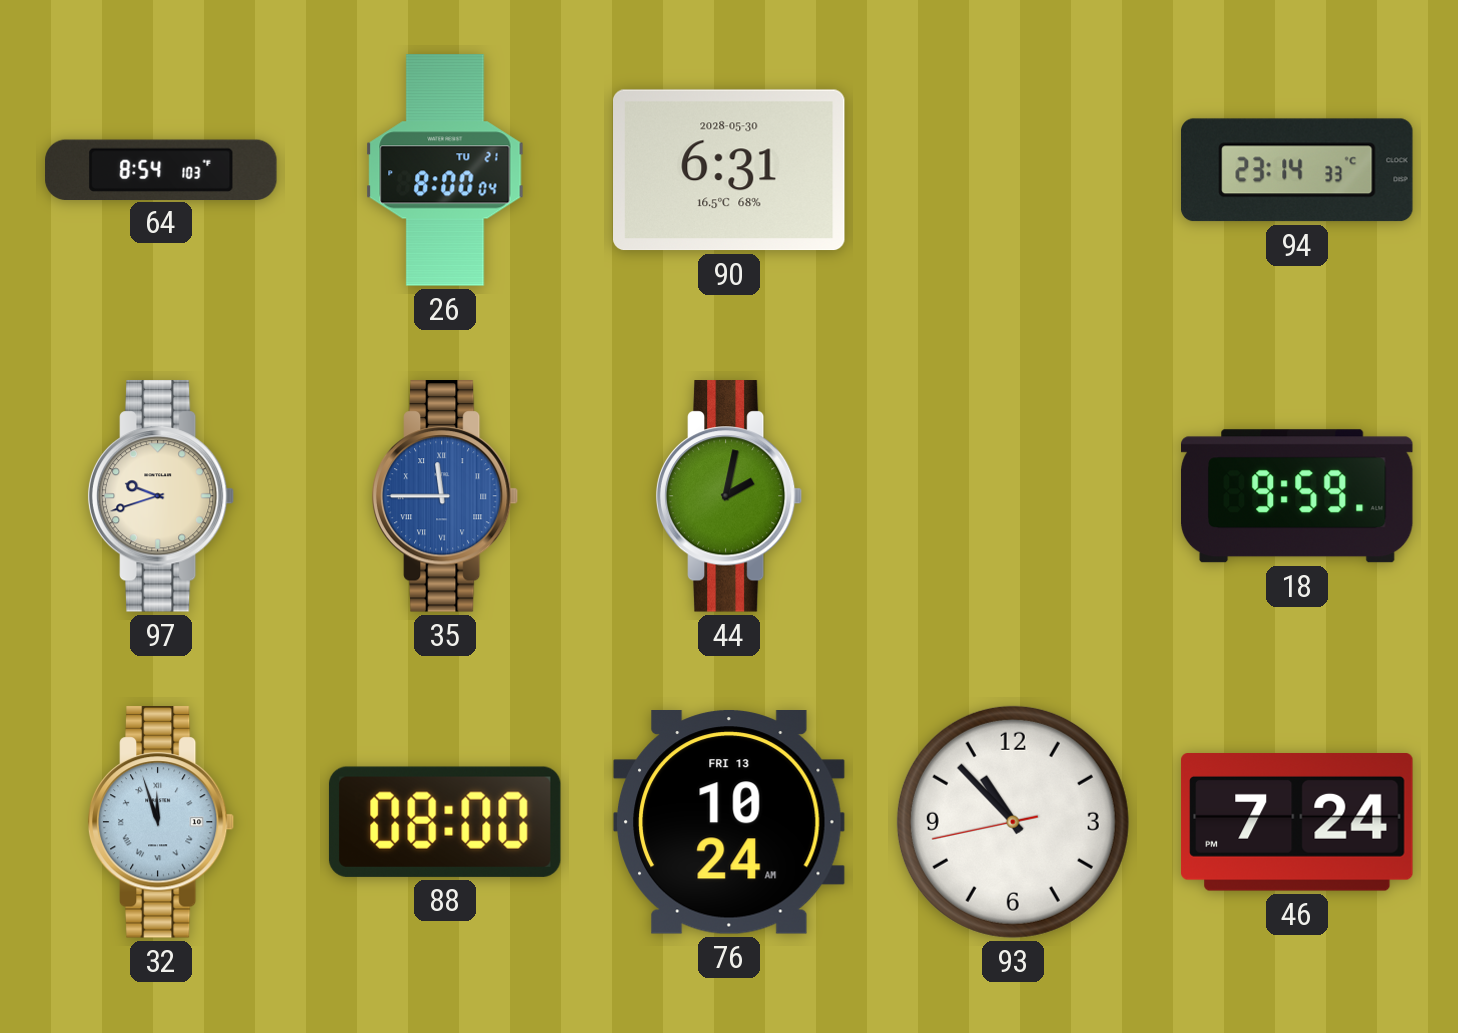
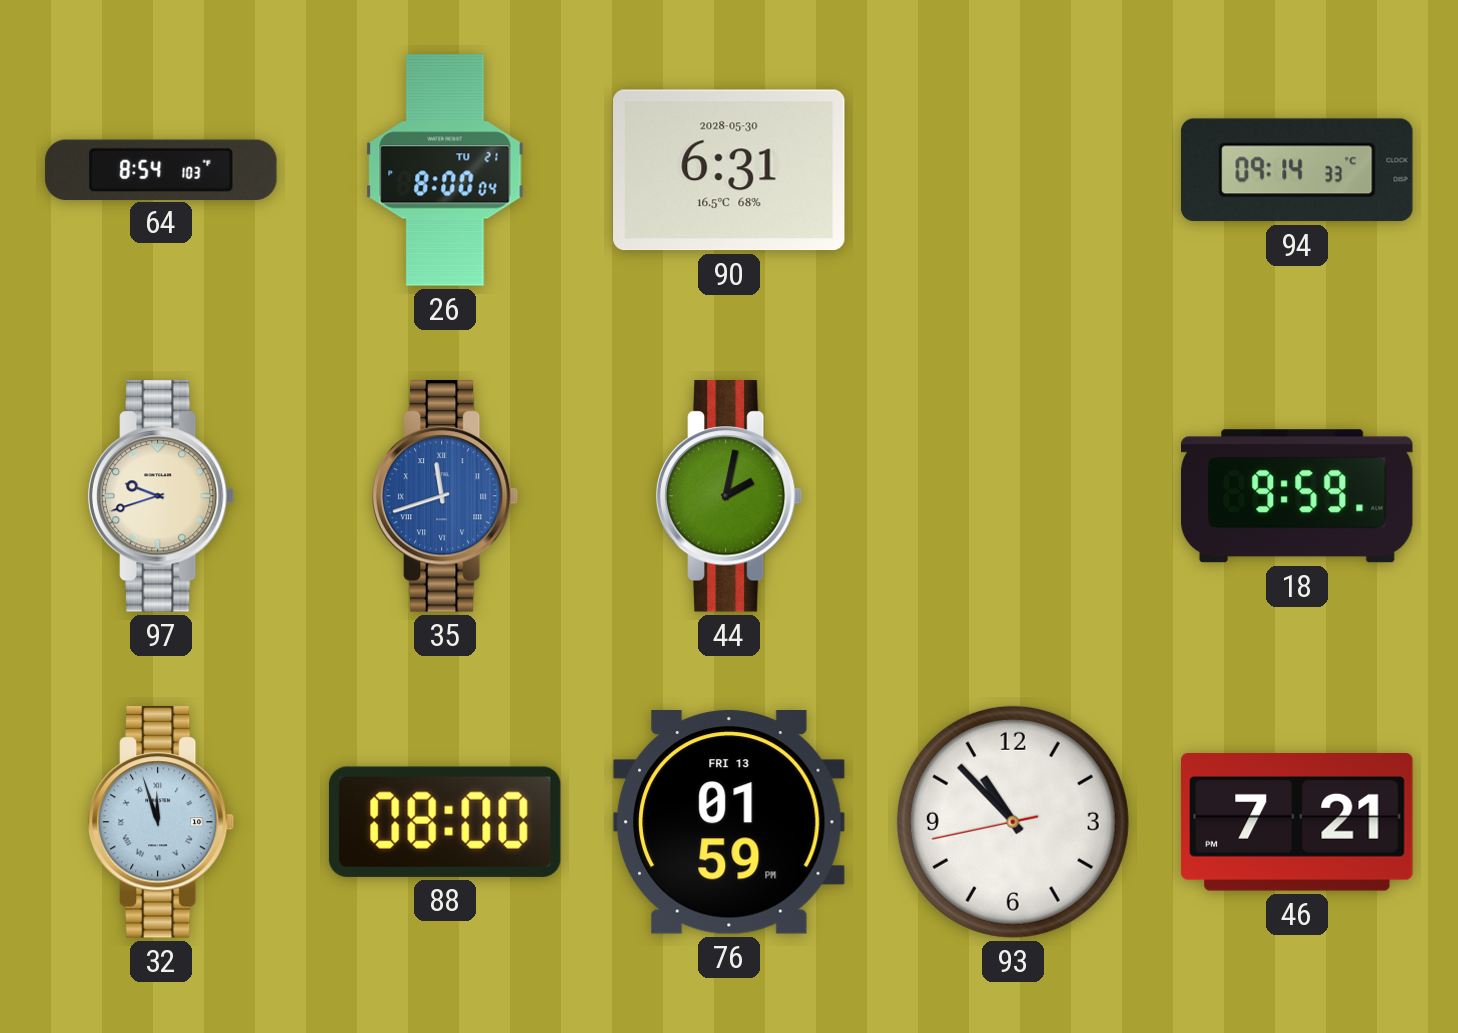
94: 23:14 -> 09:14 (1298, 170)
35: 11:45 -> 11:42 (445, 496)
76: 10:24 -> 01:59 (730, 823)
46: 7:24 -> 7:21 (1297, 823)
